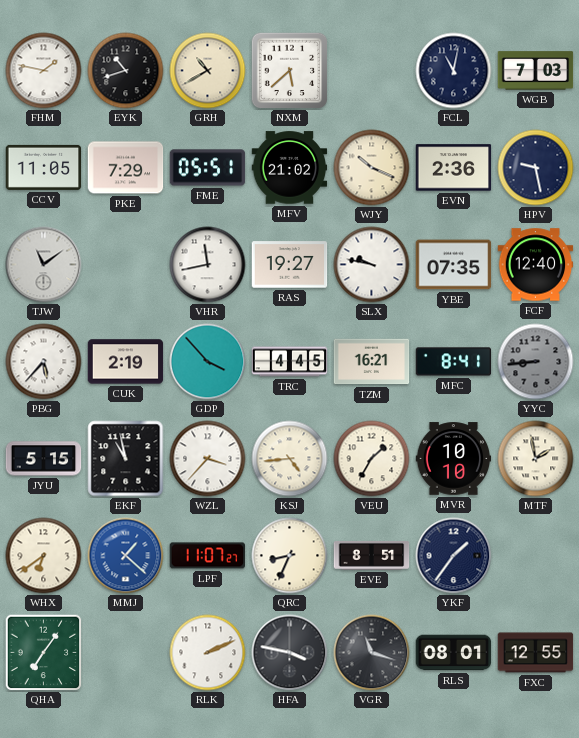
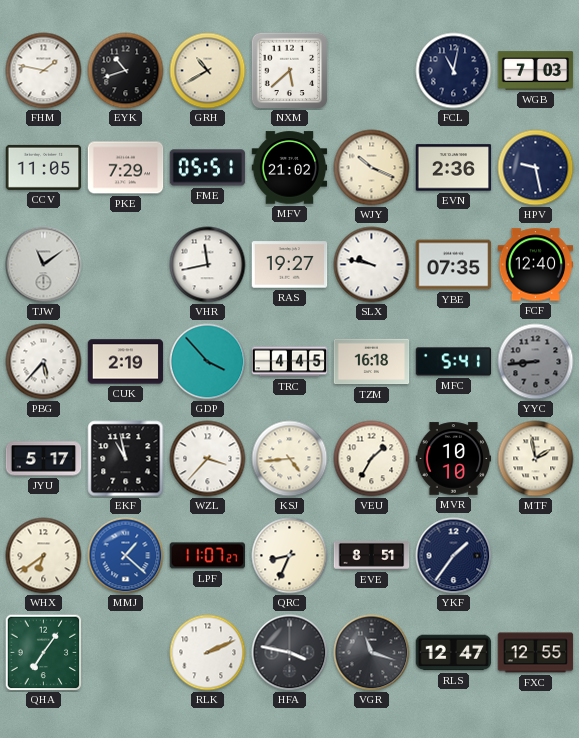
TZM: 16:21 -> 16:18 (372, 362)
MFC: 8:41 -> 5:41 (454, 362)
JYU: 5:15 -> 5:17 (44, 459)
RLS: 08:01 -> 12:47 (454, 653)
